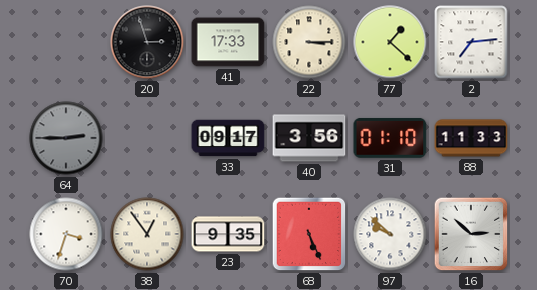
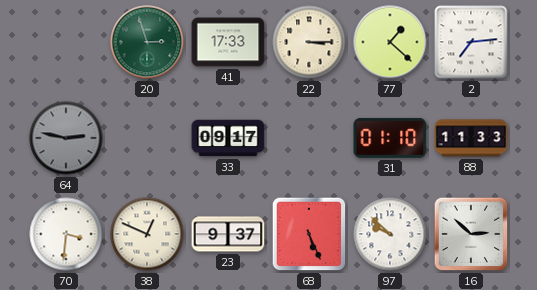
20 dial: black -> green (147, 42)
64: 2:45 -> 2:47 (66, 138)
40: 3:56 -> none (309, 138)
70: 3:33 -> 3:31 (66, 234)
38: 12:54 -> 12:49 (147, 234)
23: 9:35 -> 9:37 (228, 234)
